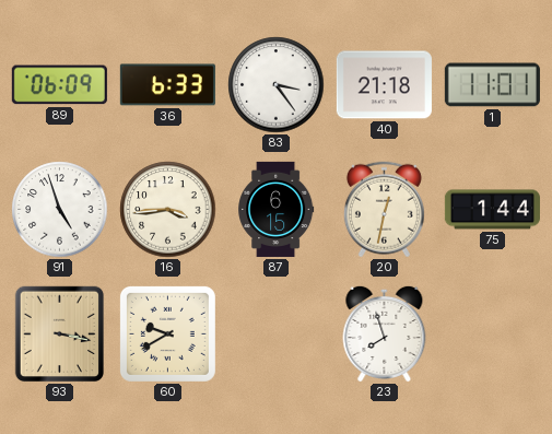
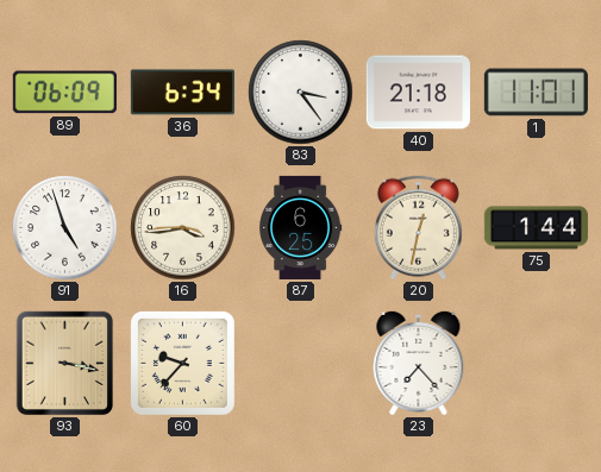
36: 6:33 -> 6:34 (182, 93)
87: 6:15 -> 6:25 (301, 227)
60: 9:40 -> 9:37 (182, 363)
23: 7:57 -> 7:23 (419, 363)
